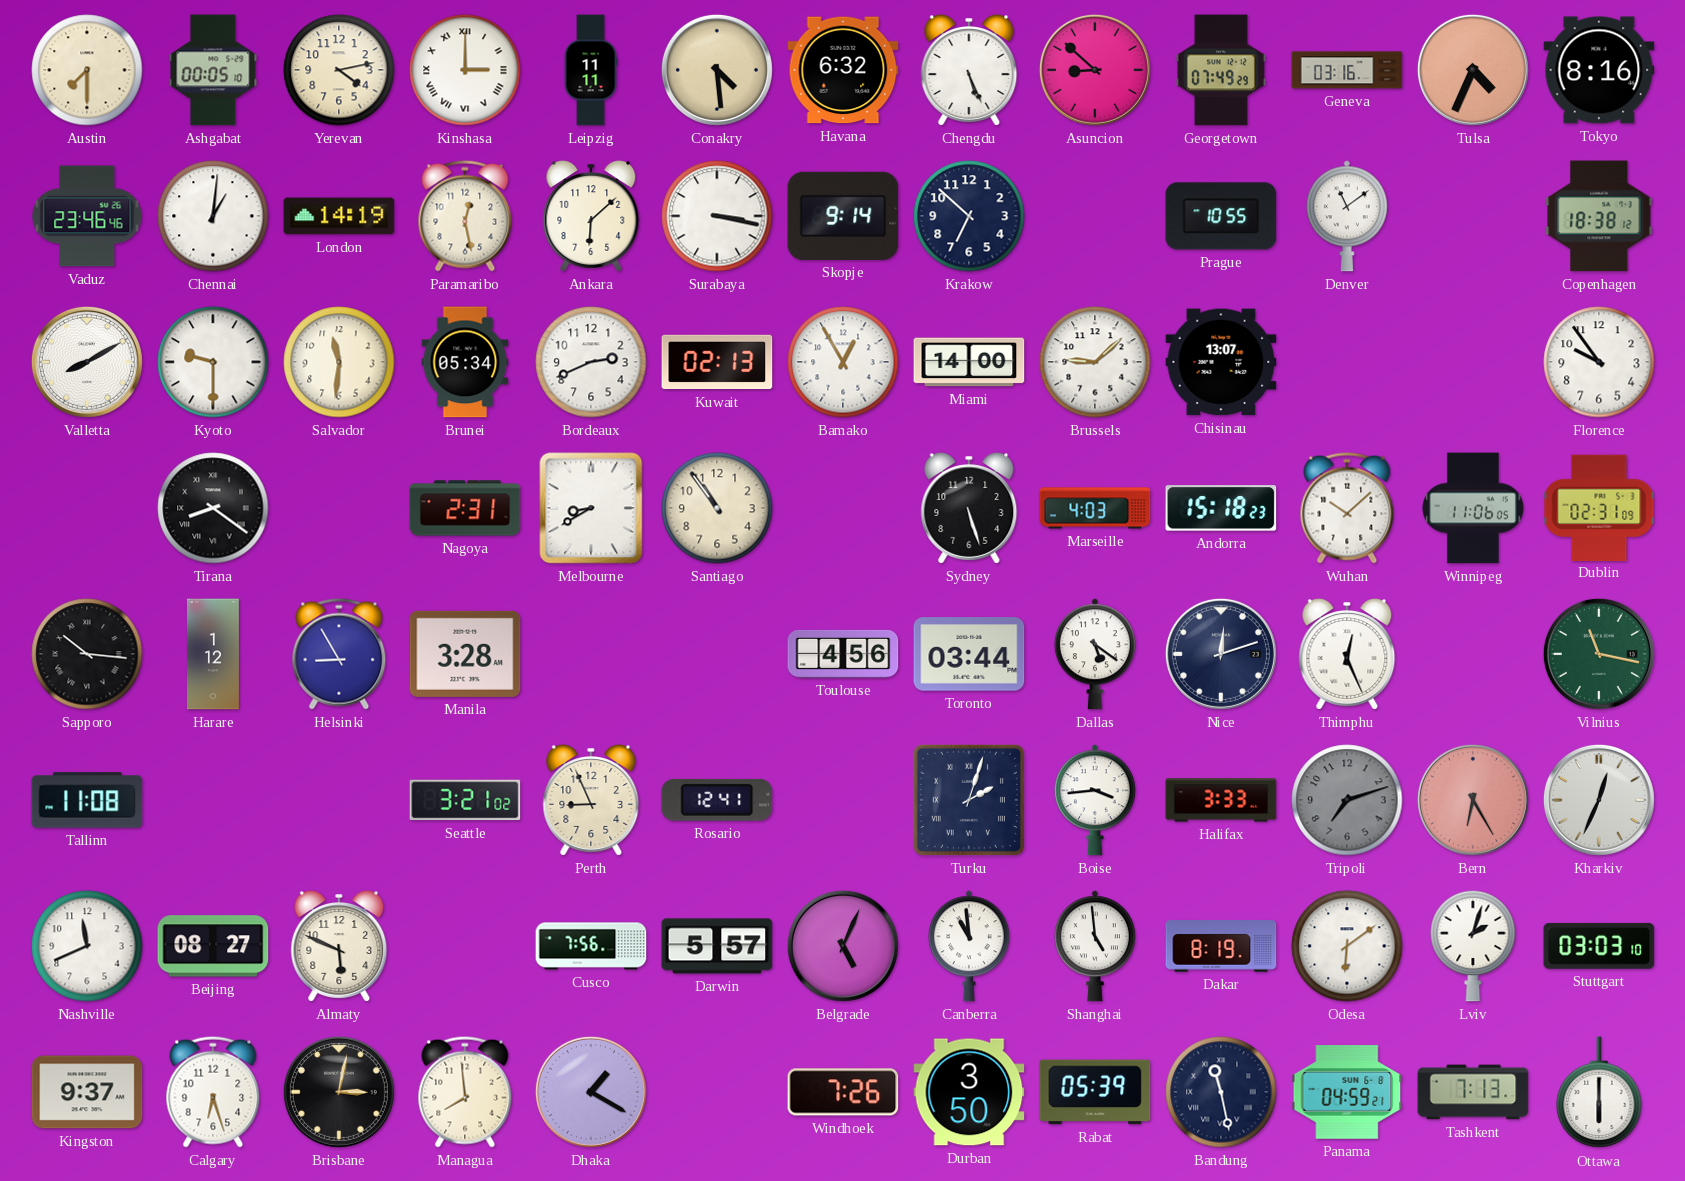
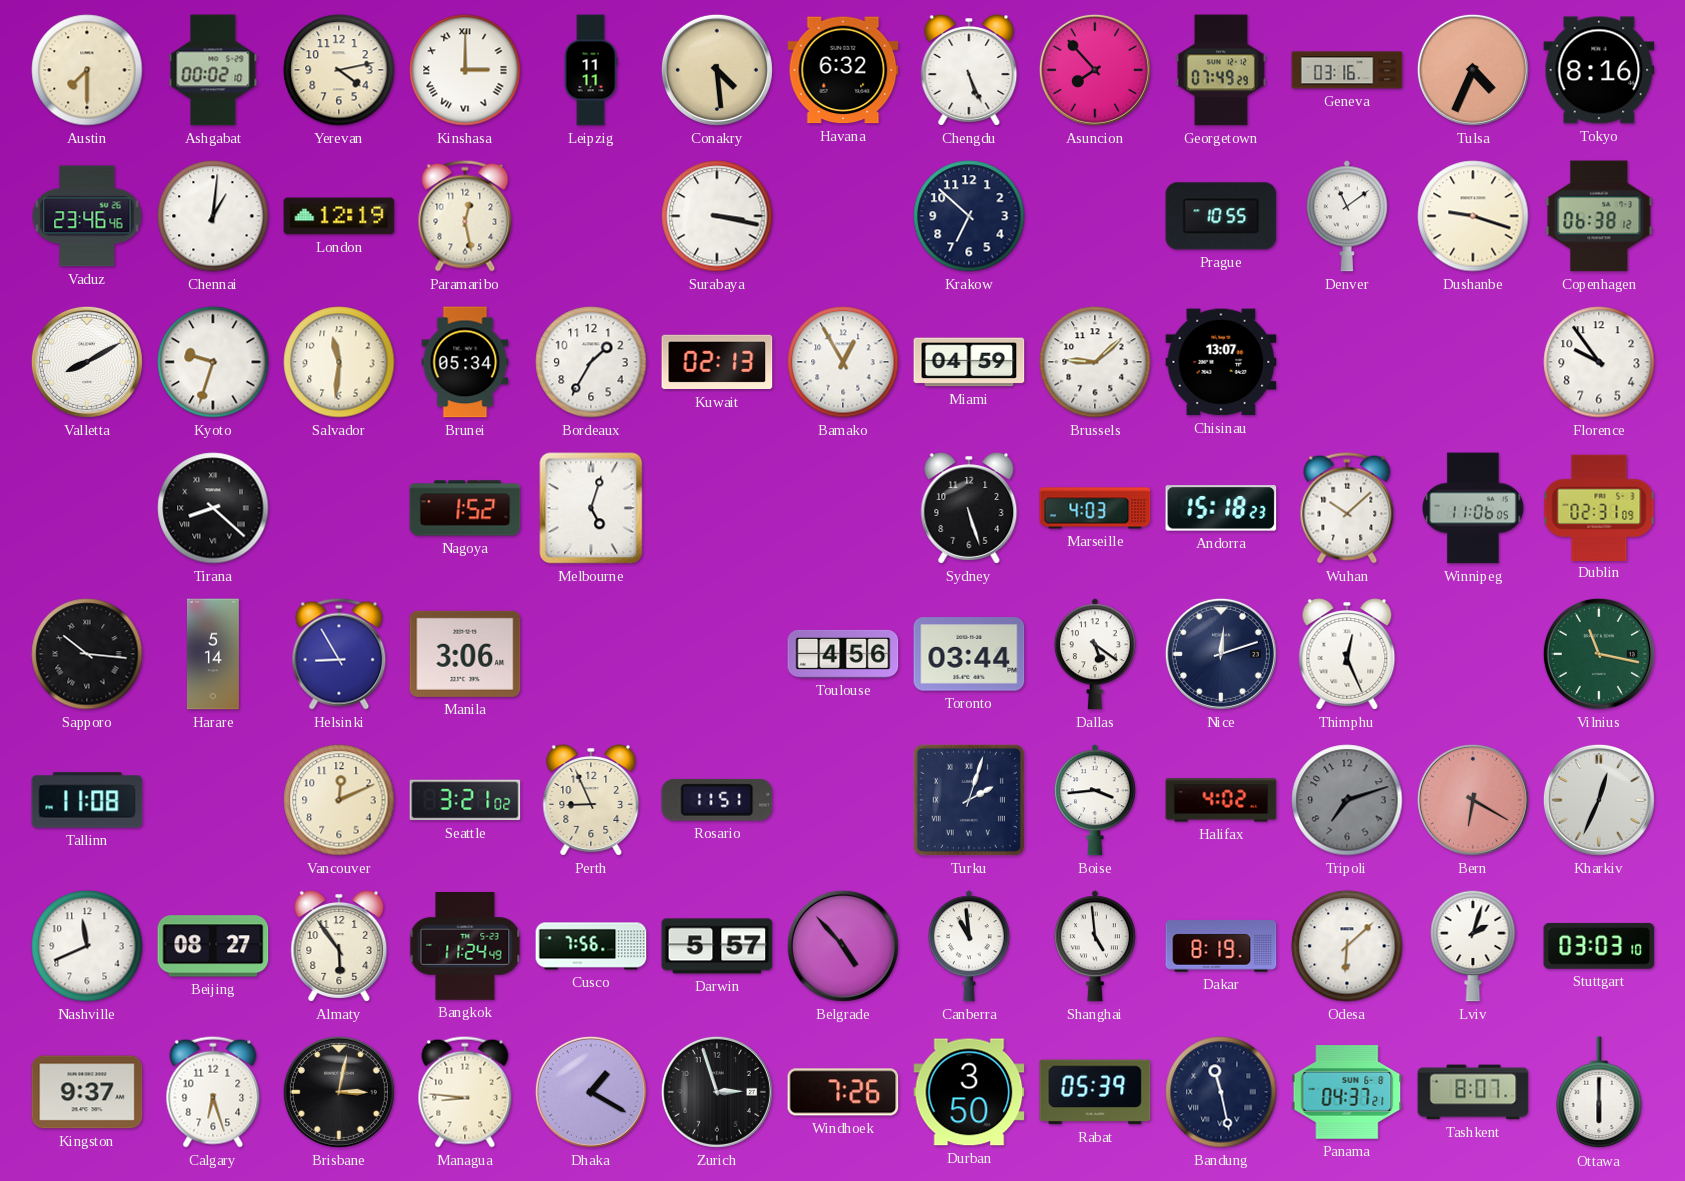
Ashgabat: 00:05 -> 00:02 (213, 70)
Asuncion: 8:52 -> 7:53 (1095, 70)
London: 14:19 -> 12:19 (339, 216)
Ankara: 6:08 -> none (591, 216)
Skopje: 9:14 -> none (843, 216)
Dushanbe: none -> 9:18 (1473, 216)
Copenhagen: 18:38 -> 06:38 (1599, 216)
Kyoto: 9:30 -> 9:33 (213, 362)
Bordeaux: 2:41 -> 1:35 (591, 362)
Miami: 14:00 -> 04:59 (969, 362)
Tirana: 8:21 -> 8:22 (213, 508)
Nagoya: 2:31 -> 1:52 (465, 508)
Melbourne: 8:40 -> 5:03 (591, 508)
Santiago: 10:54 -> none (717, 508)
Harare: 1:12 -> 5:14 (213, 654)
Manila: 3:28 -> 3:06 (465, 654)
Vancouver: none -> 12:11 (339, 800)
Rosario: 12:41 -> 11:51 (717, 800)
Halifax: 3:33 -> 4:02 (1221, 800)
Bern: 6:25 -> 6:20 (1473, 800)
Almaty: 5:49 -> 5:54 (339, 946)
Bangkok: none -> 11:24 (465, 946)
Belgrade: 5:04 -> 4:53 (843, 946)
Odesa: 6:09 -> 6:08 (1347, 946)
Managua: 7:59 -> 8:46 (465, 1092)
Zurich: none -> 2:57 (717, 1092)
Panama: 04:59 -> 04:37 (1347, 1092)
Tashkent: 7:13 -> 8:07 (1473, 1092)
